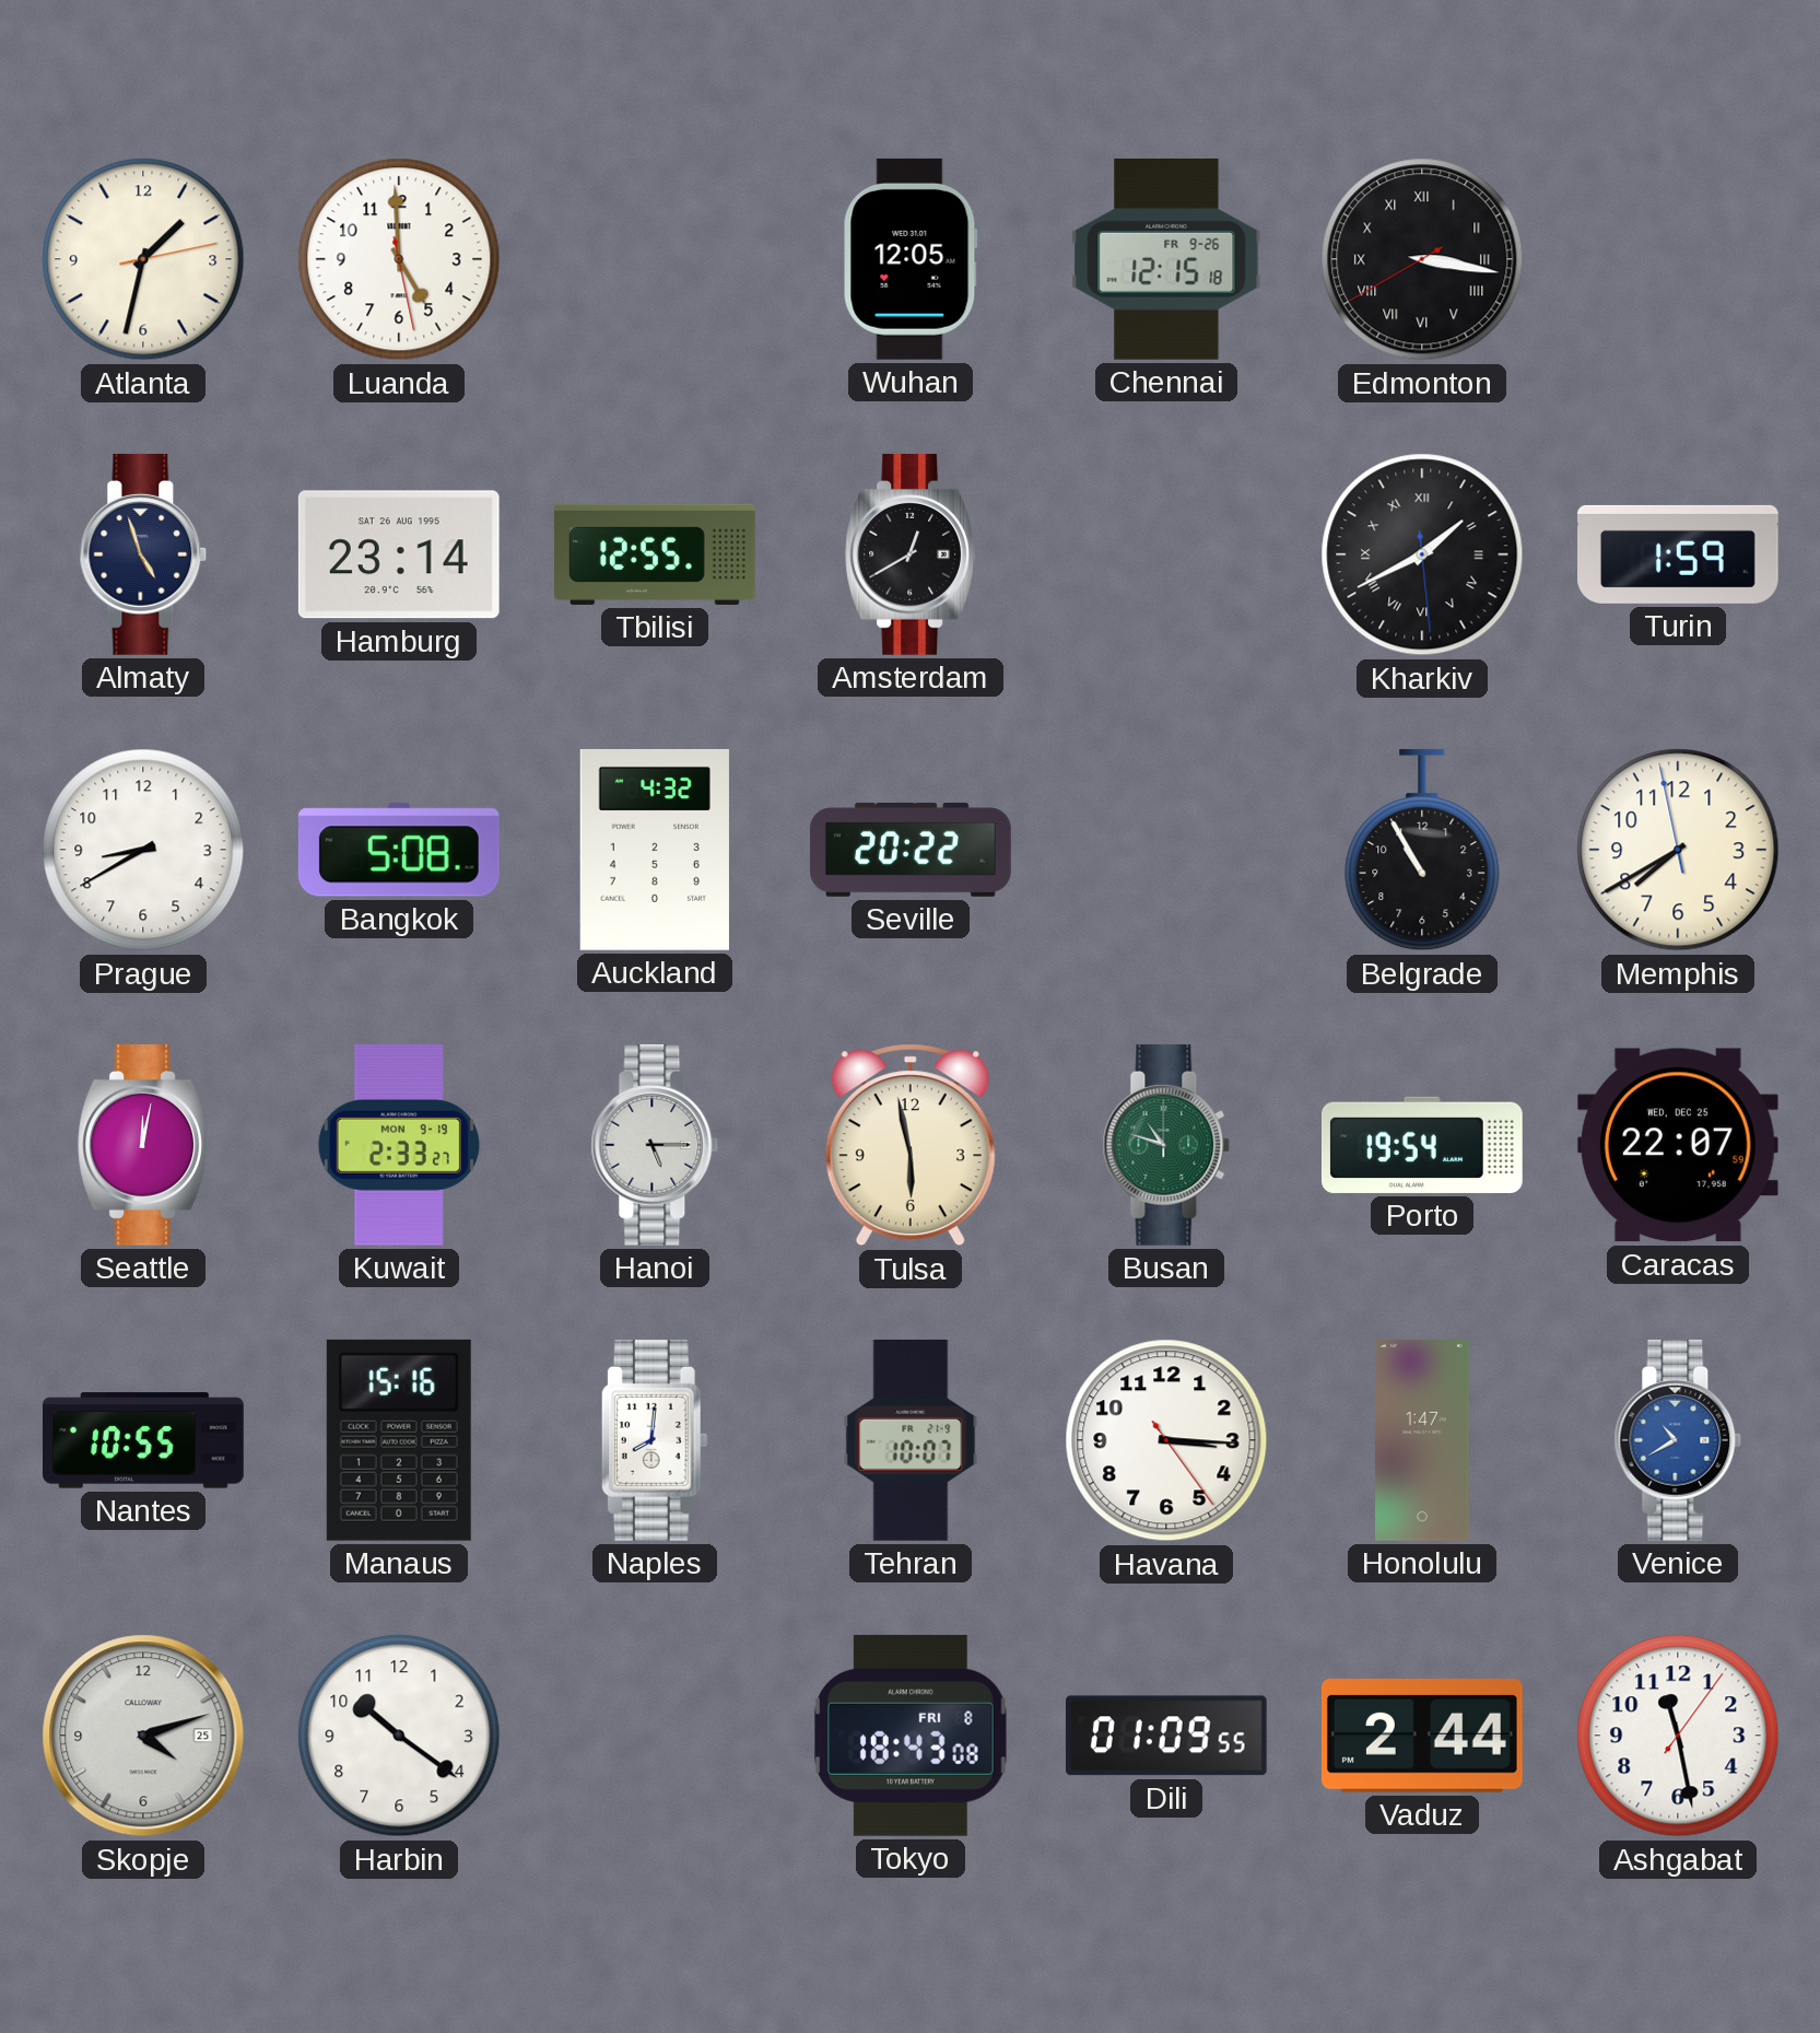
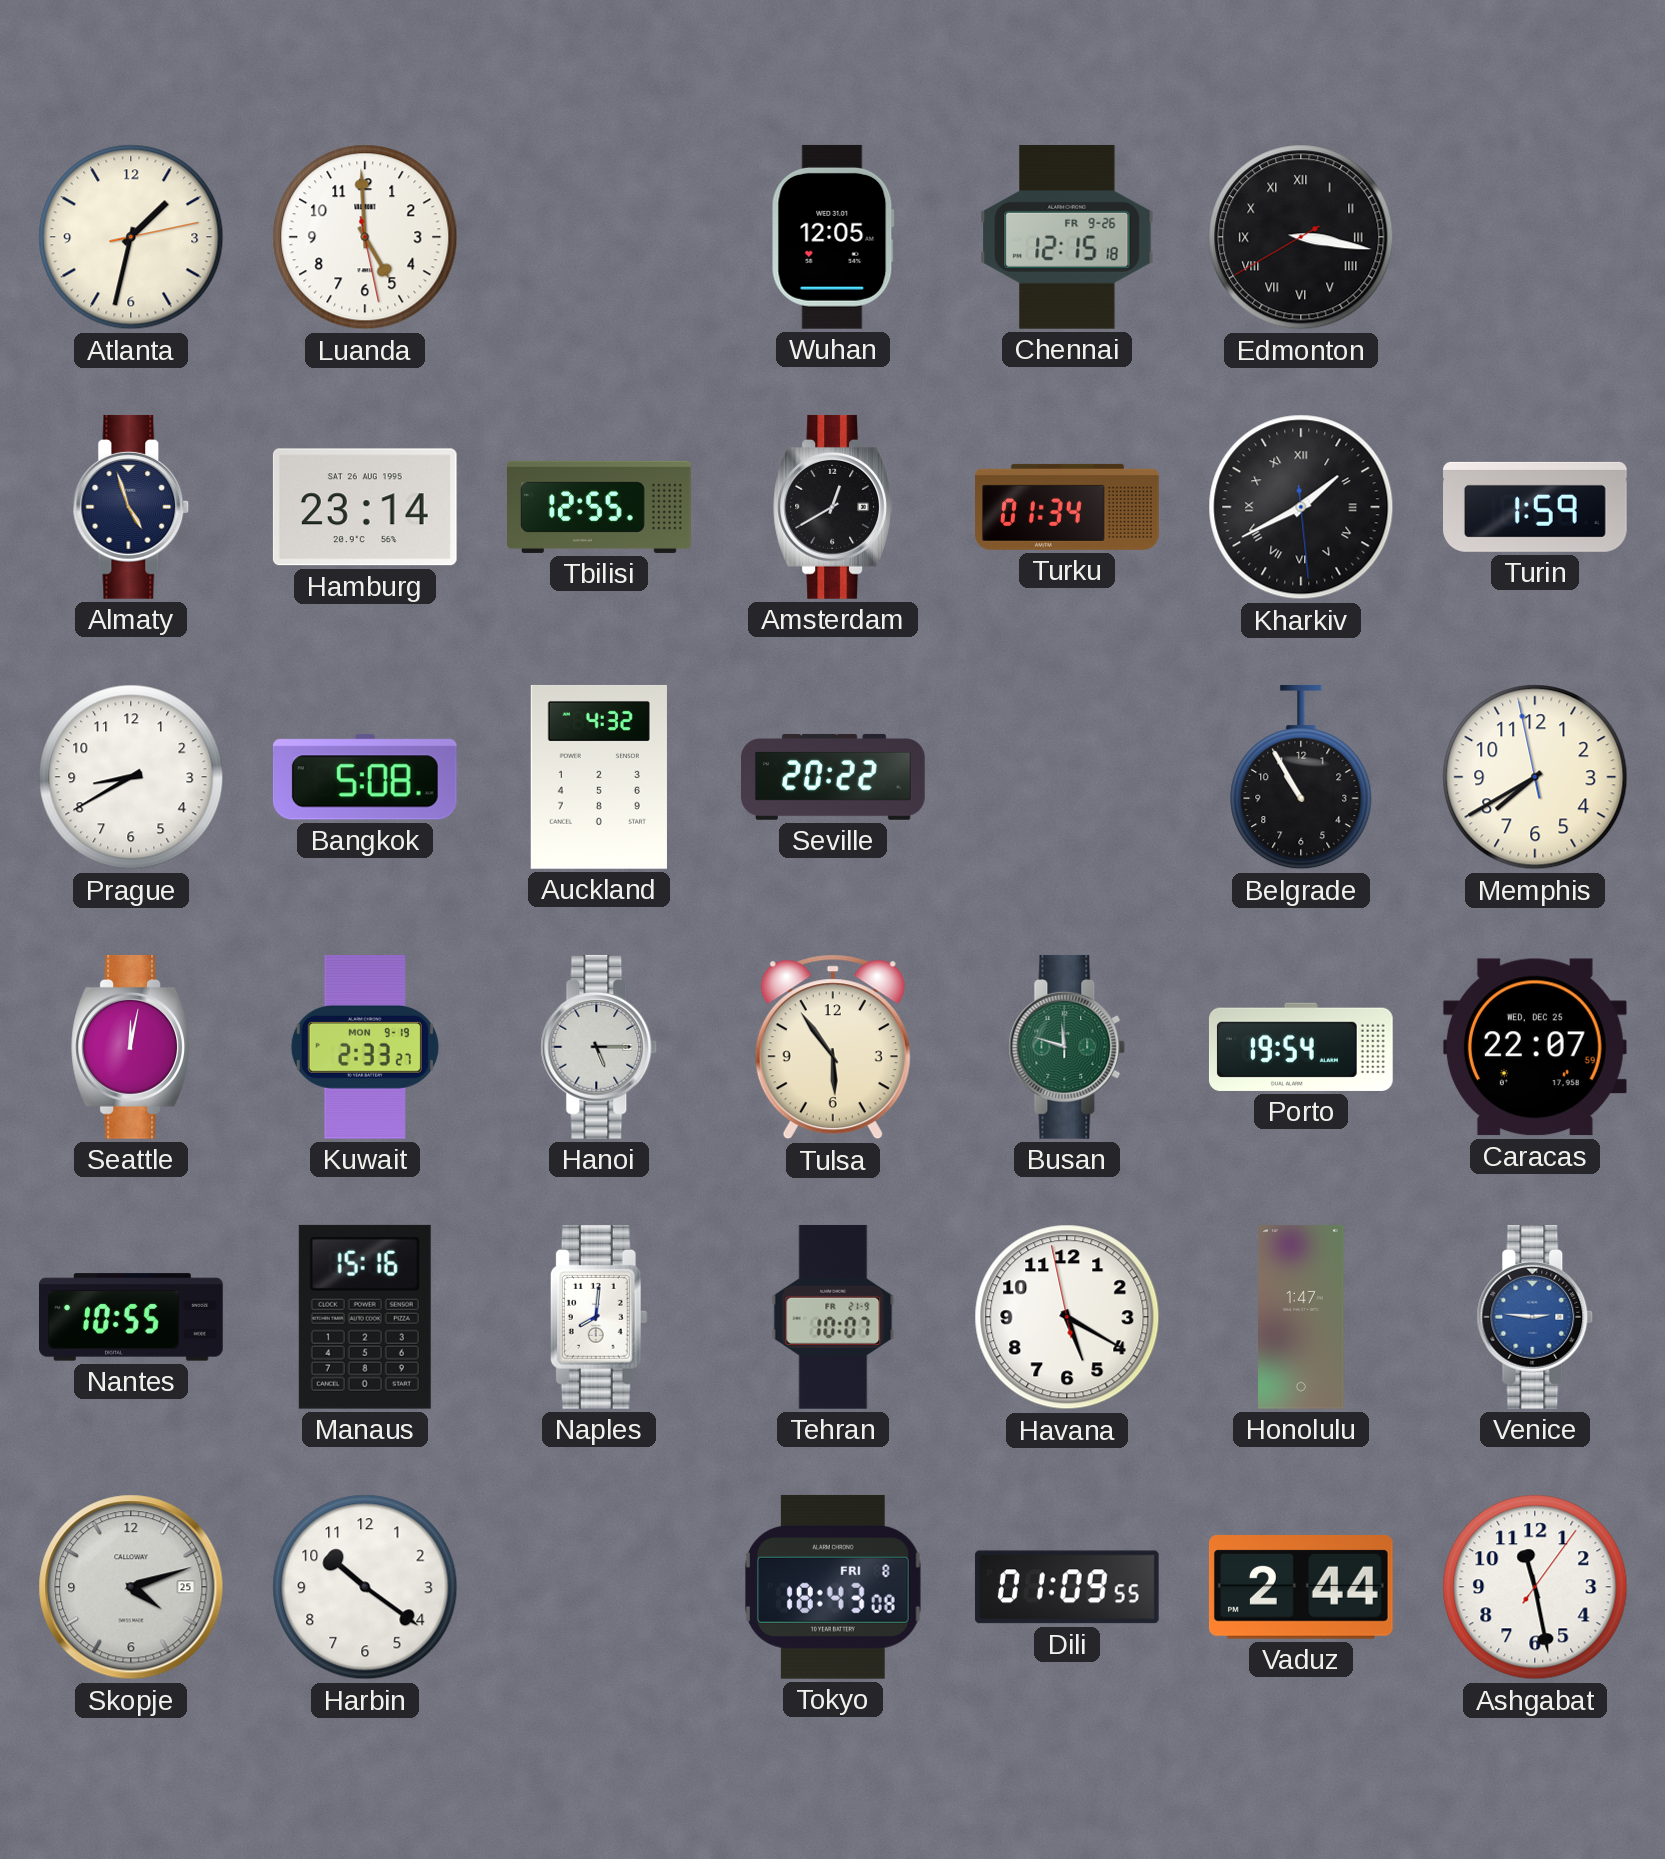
Turku: none -> 01:34 (1068, 507)
Tulsa: 5:58 -> 5:54 (833, 1047)
Busan: 10:48 -> 11:48 (1067, 1047)
Havana: 3:15 -> 5:19 (1067, 1317)
Venice: 10:40 -> 2:46 (1535, 1317)
